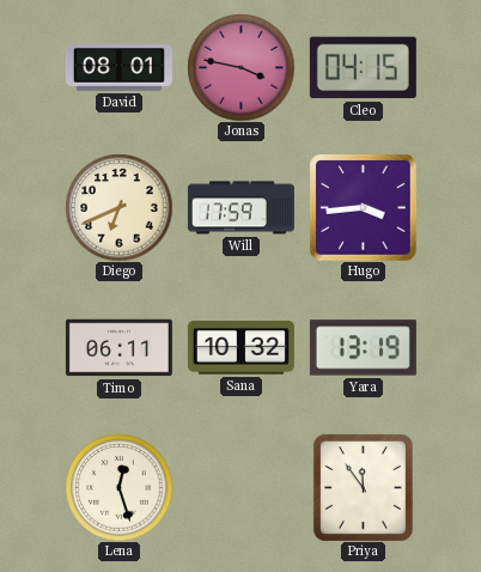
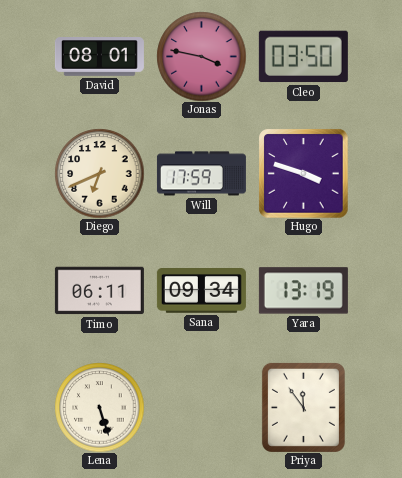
Cleo: 04:15 -> 03:50 (303, 57)
Hugo: 3:44 -> 3:48 (303, 173)
Sana: 10:32 -> 09:34 (201, 291)
Lena: 12:27 -> 5:27 (99, 407)
